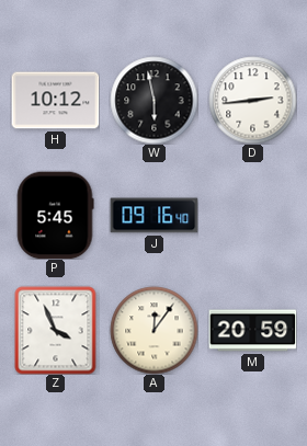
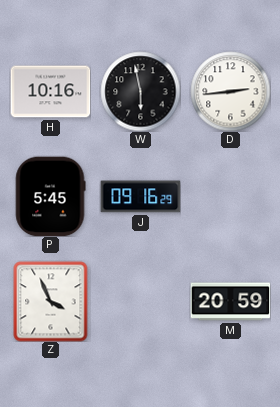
H: 10:12 -> 10:16 (50, 92)
J: 09:16:40 -> 09:16:29 (140, 197)
A: 12:06 -> none (153, 330)
